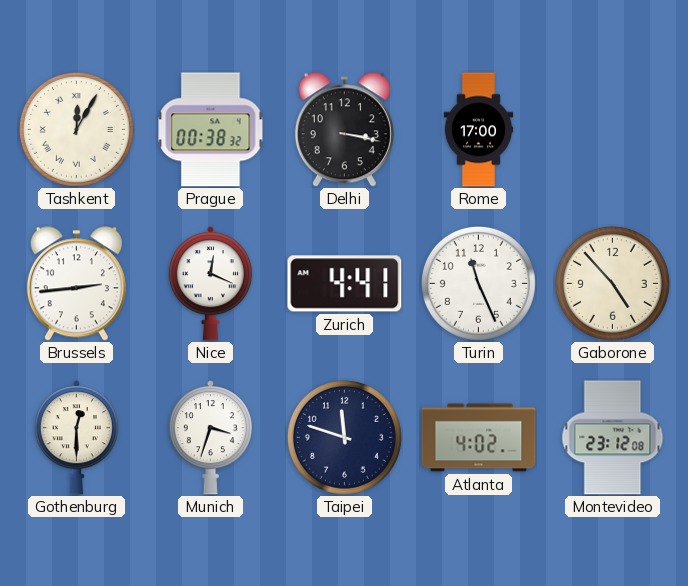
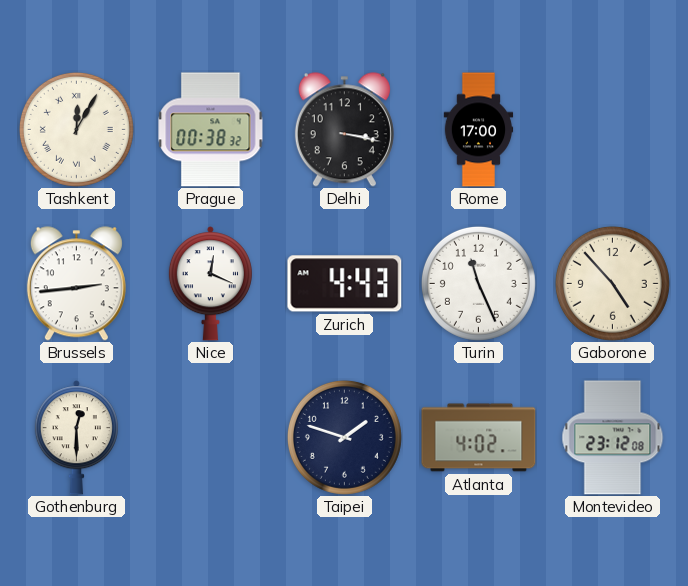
Zurich: 4:41 -> 4:43 (345, 284)
Munich: 3:33 -> none (210, 438)
Taipei: 11:48 -> 1:48 (344, 437)
